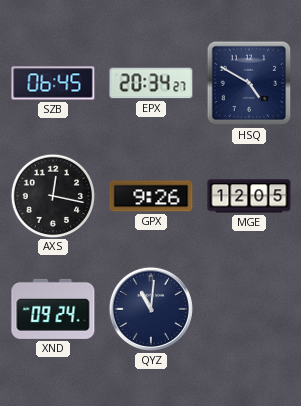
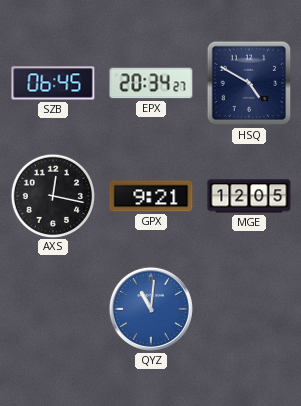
GPX: 9:26 -> 9:21 (151, 196)
XND: 09:24 -> none (53, 309)
QYZ dial: navy -> blue (151, 309)
